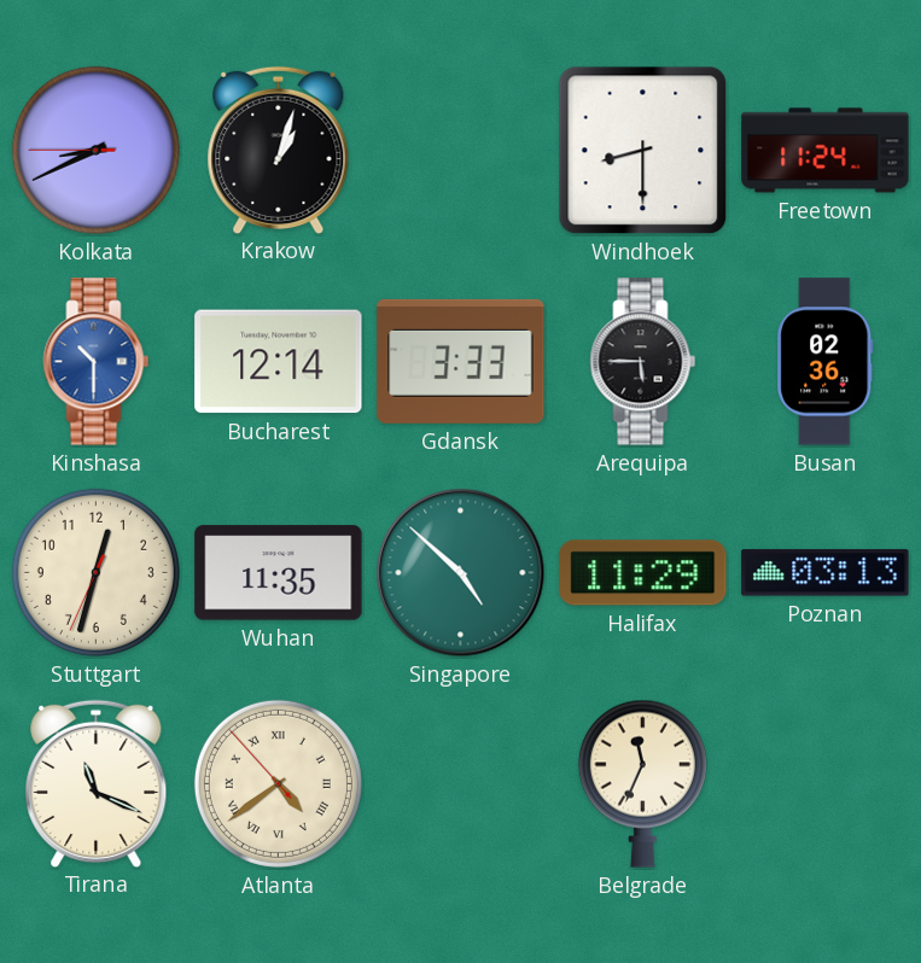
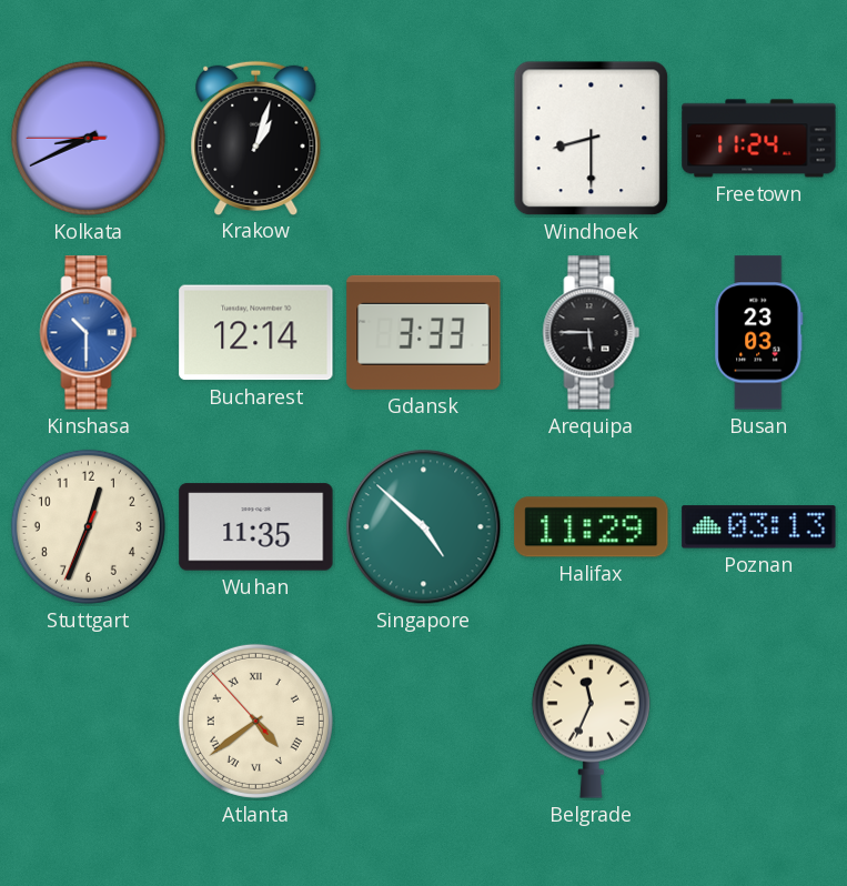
Busan: 02:36 -> 23:03 (759, 333)
Stuttgart: 12:32 -> 12:33 (88, 526)
Tirana: 11:19 -> none (97, 783)
